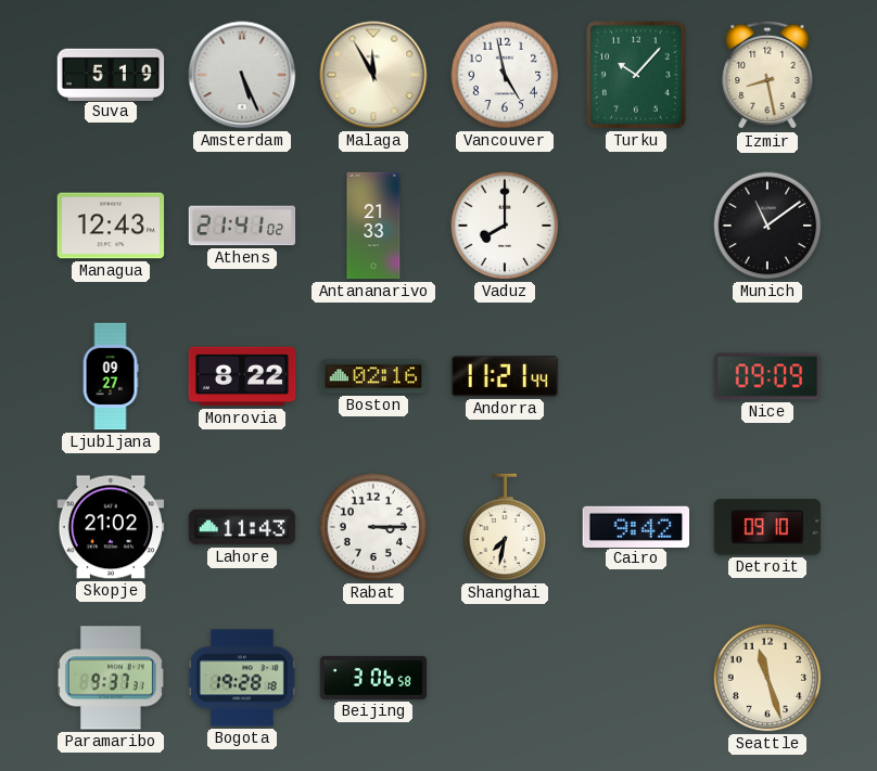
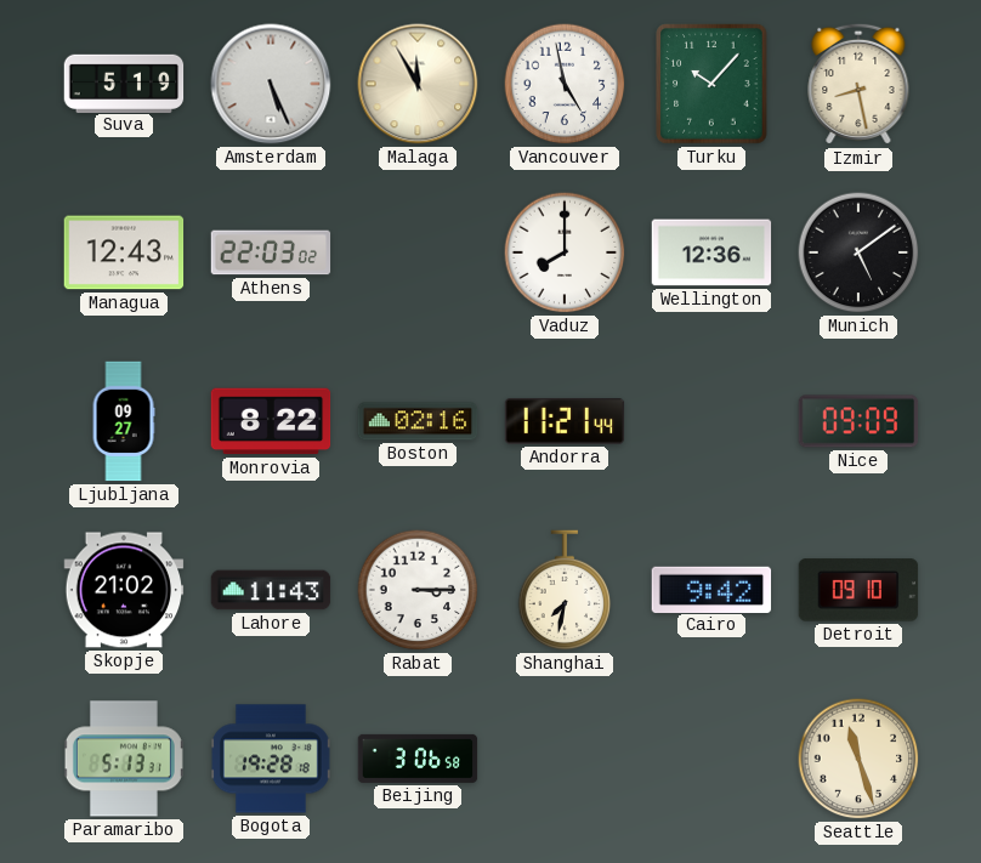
Athens: 21:41 -> 22:03 (271, 252)
Antananarivo: 21:33 -> none (373, 226)
Wellington: none -> 12:36 (711, 252)
Munich: 11:09 -> 5:09 (858, 252)
Paramaribo: 9:37 -> 5:13 (124, 759)
